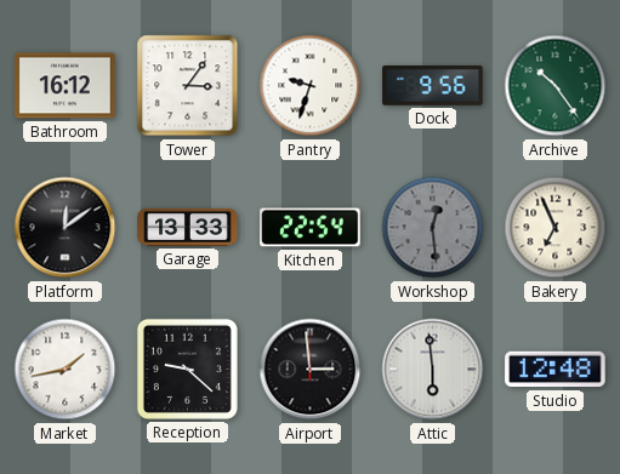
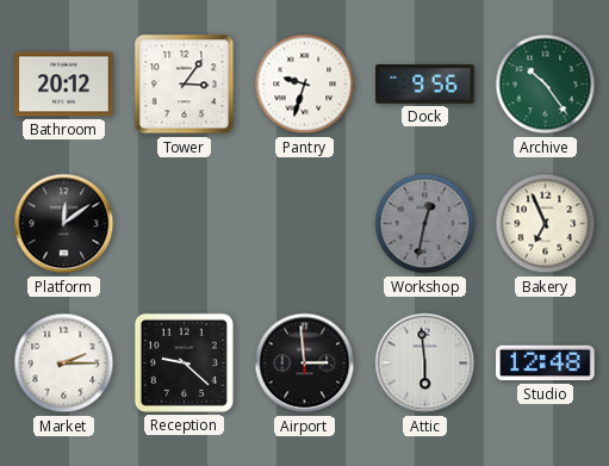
Bathroom: 16:12 -> 20:12 (64, 85)
Garage: 13:33 -> none (188, 227)
Kitchen: 22:54 -> none (311, 228)
Workshop: 12:29 -> 12:32 (425, 224)
Market: 1:43 -> 2:15 (64, 364)
